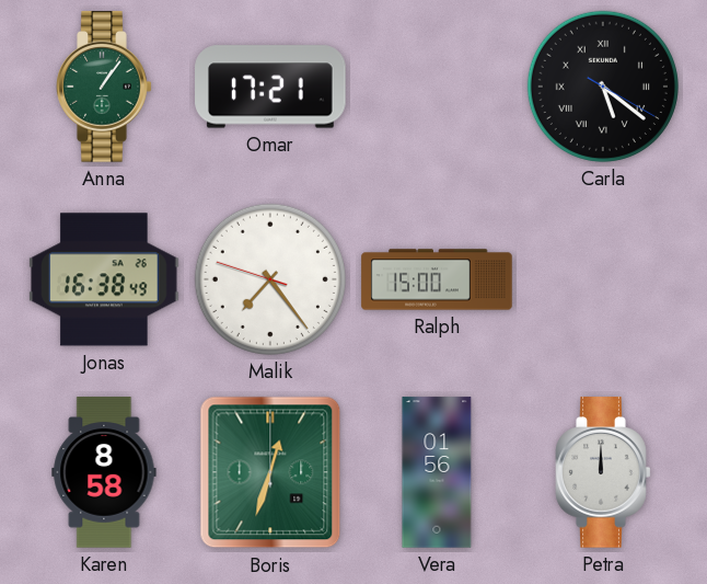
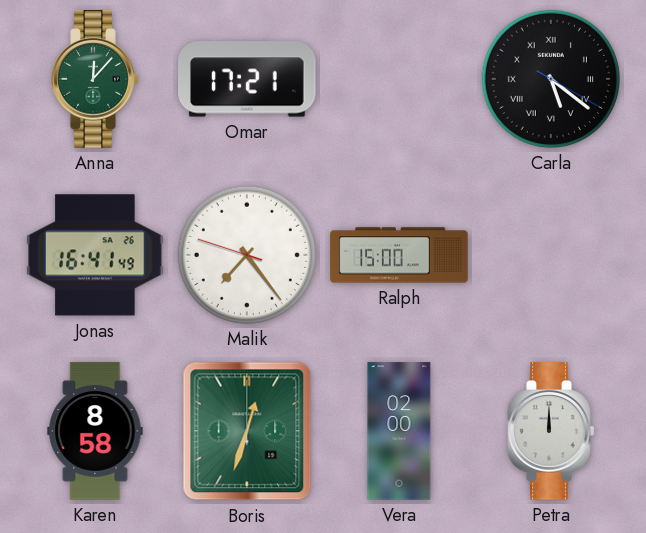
Anna: 1:06 -> 12:07 (95, 79)
Jonas: 16:38 -> 16:41 (95, 255)
Vera: 01:56 -> 02:00 (399, 431)
